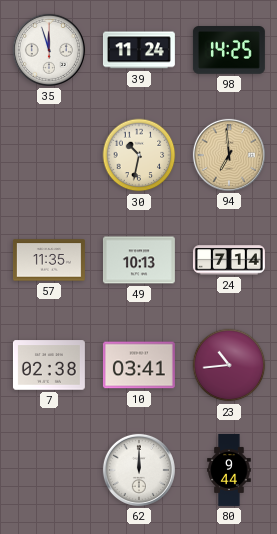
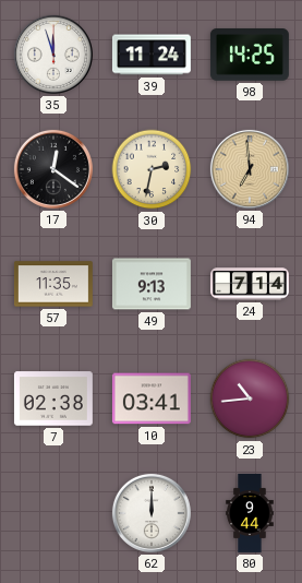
17: none -> 12:21 (53, 169)
30: 10:32 -> 2:32 (152, 169)
49: 10:13 -> 9:13 (152, 284)
